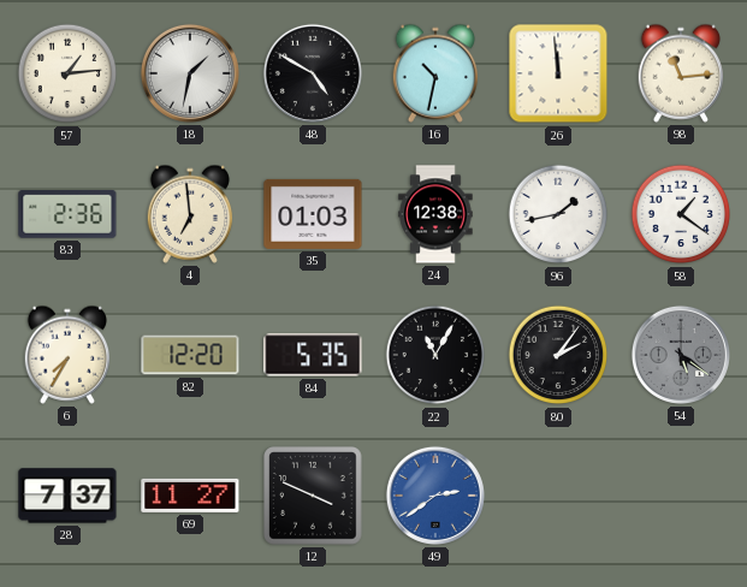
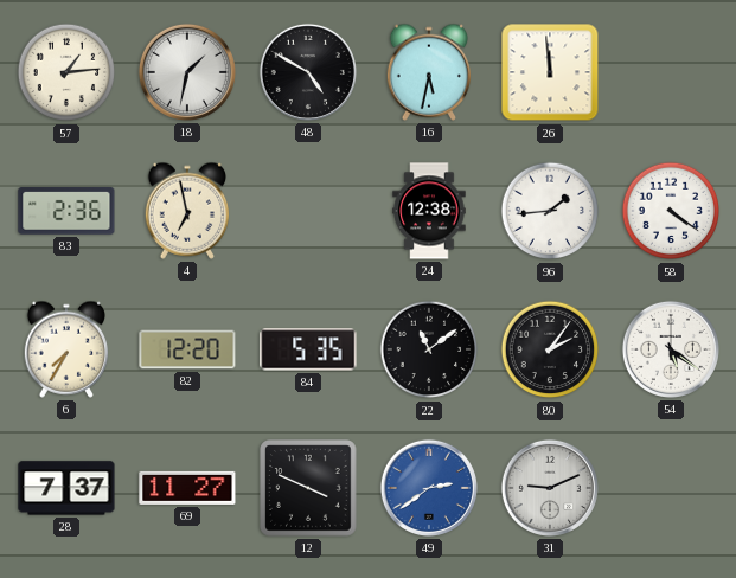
16: 10:32 -> 5:32 (428, 72)
98: 11:14 -> none (680, 73)
4: 6:59 -> 6:58 (186, 211)
35: 01:03 -> none (313, 214)
96: 1:43 -> 1:44 (550, 211)
58: 1:21 -> 4:21 (671, 211)
22: 11:05 -> 11:09 (429, 349)
54 dial: grey -> white (671, 349)
31: none -> 9:11 (550, 488)
